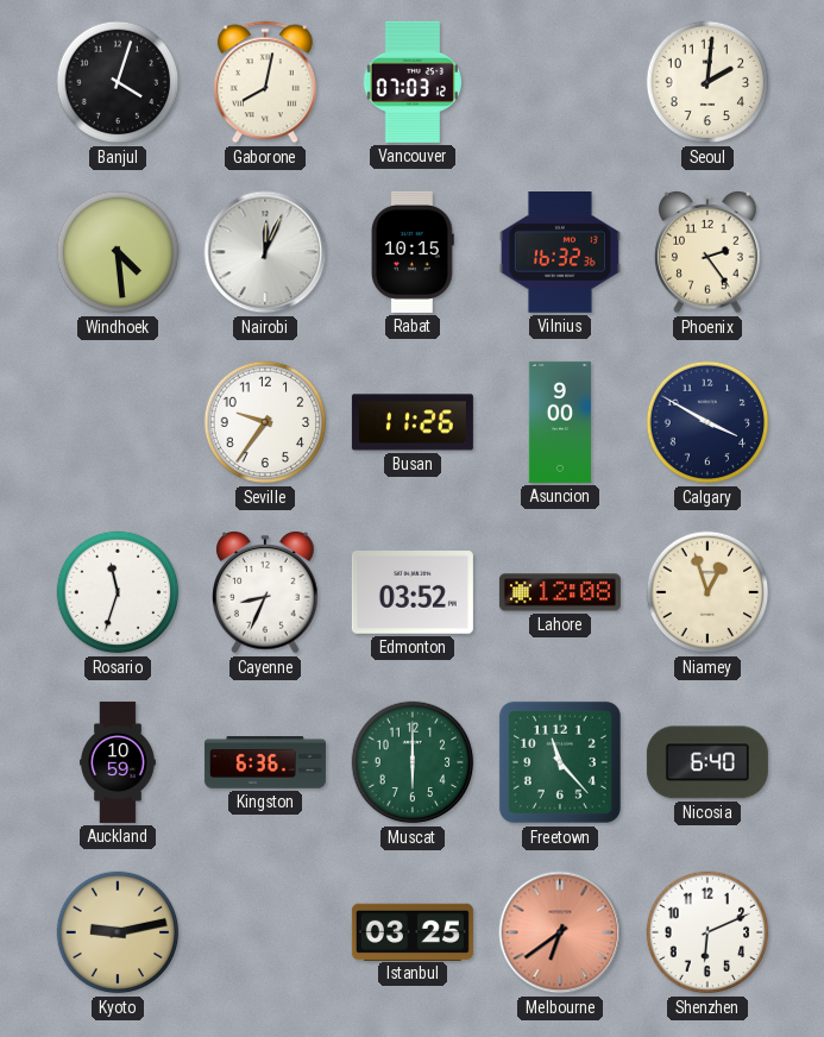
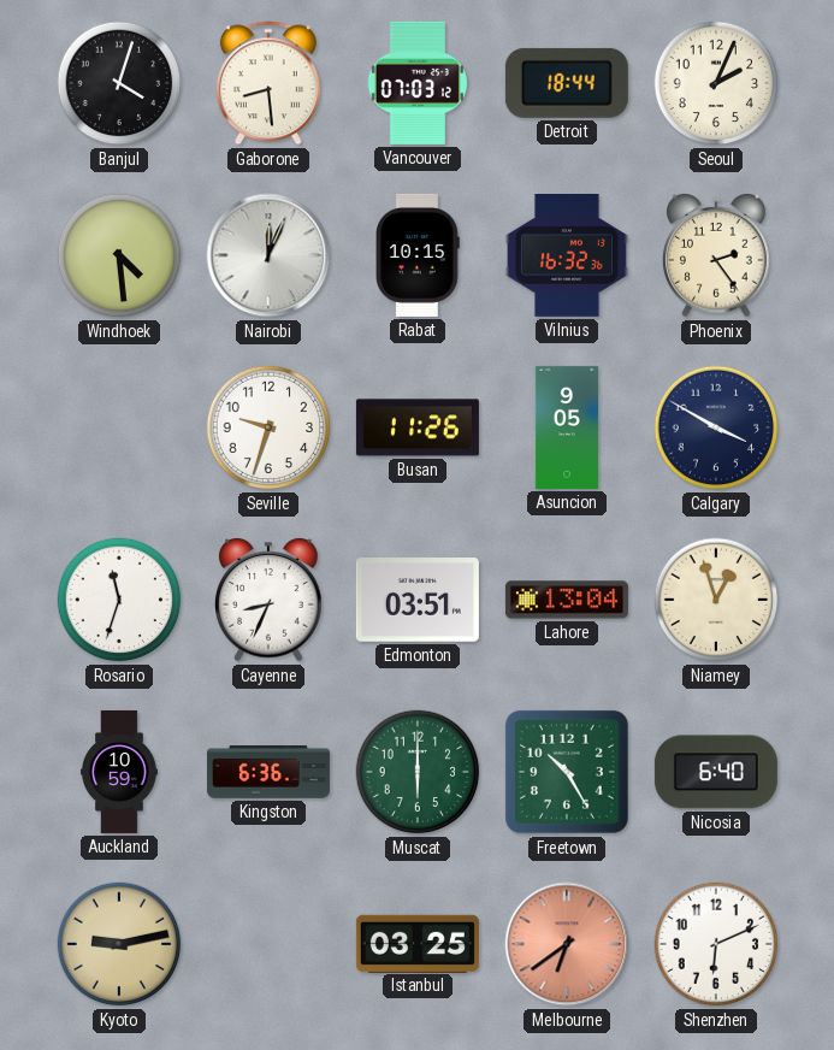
Gaborone: 8:02 -> 8:29 (268, 83)
Detroit: none -> 18:44 (567, 83)
Seoul: 2:01 -> 2:04 (716, 83)
Seville: 9:36 -> 9:33 (268, 427)
Asuncion: 9:00 -> 9:05 (567, 427)
Edmonton: 03:52 -> 03:51 (418, 601)
Lahore: 12:08 -> 13:04 (567, 600)
Freetown: 11:23 -> 10:25 (567, 772)
